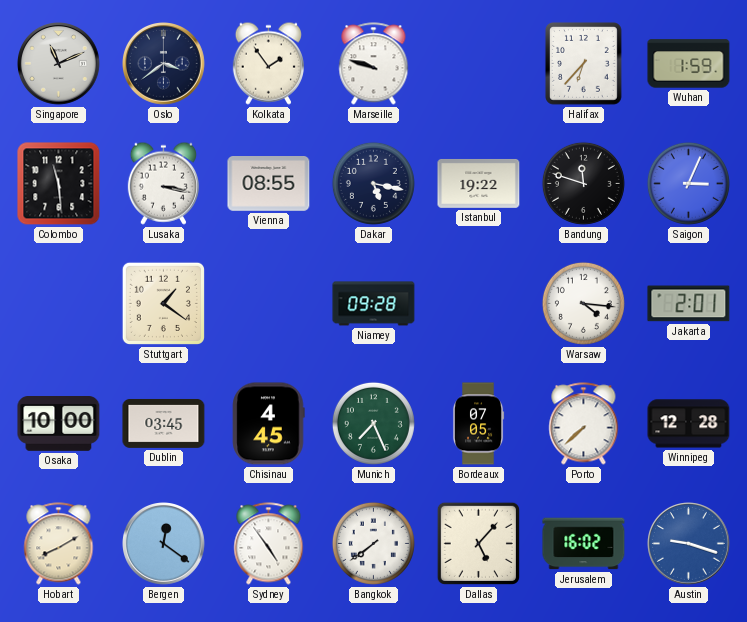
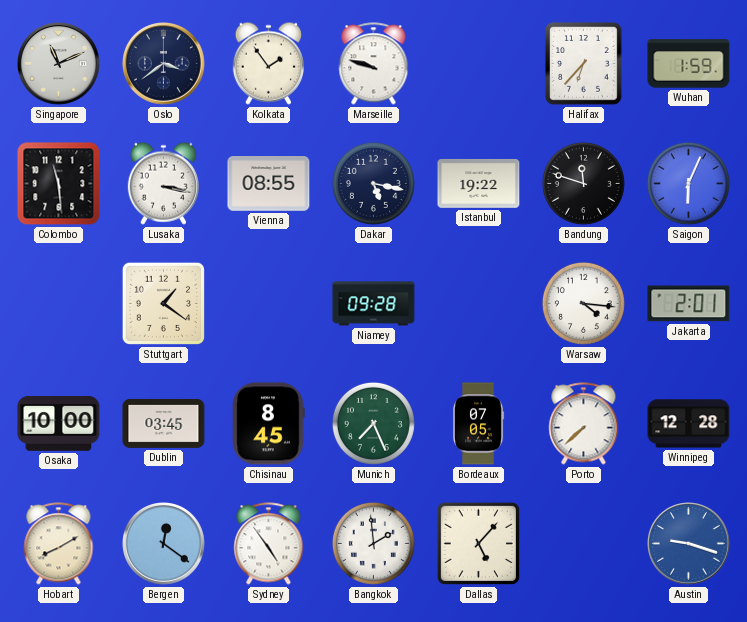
Saigon: 3:04 -> 6:04 (688, 183)
Chisinau: 4:45 -> 8:45 (268, 424)
Bangkok: 7:39 -> 1:59 (373, 543)
Jerusalem: 16:02 -> none (584, 544)
